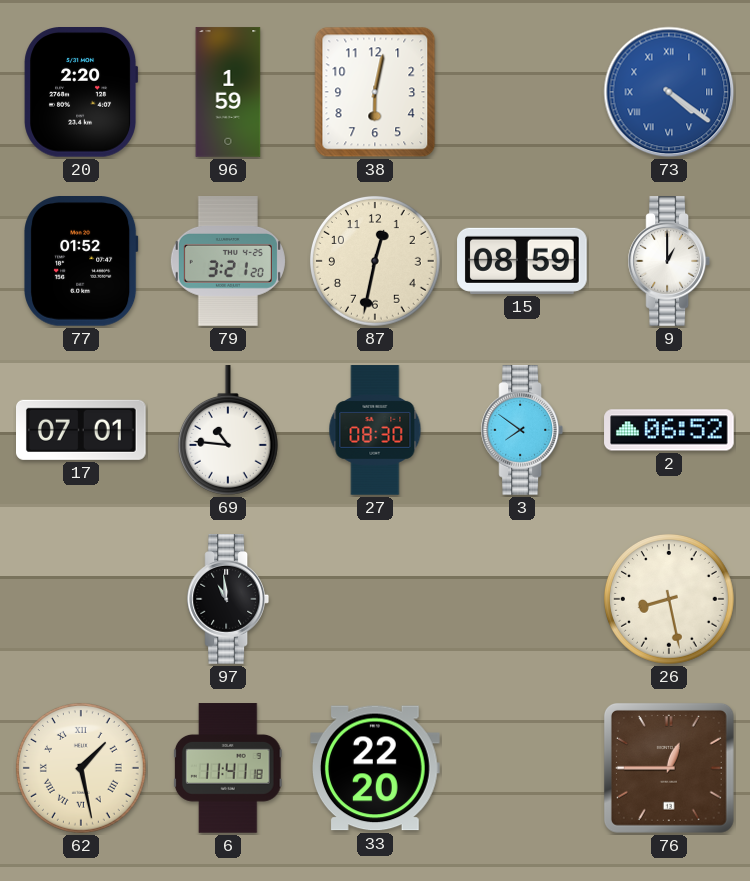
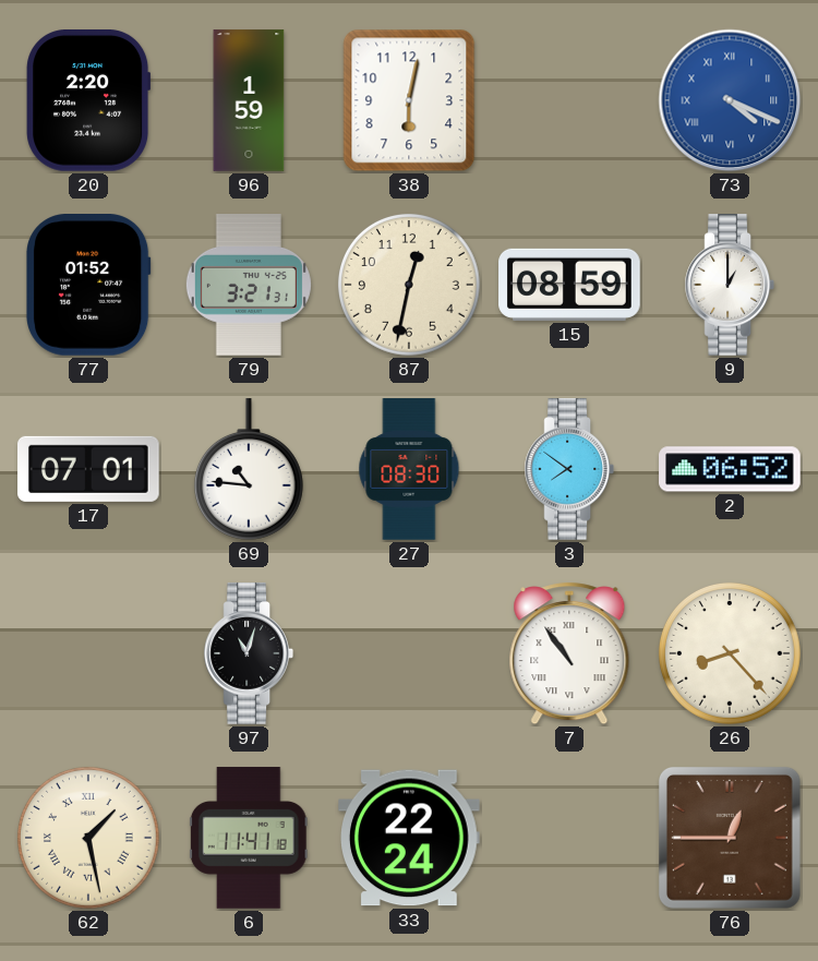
73: 4:21 -> 4:19 (730, 100)
79: 3:21:20 -> 3:21:31 (249, 285)
97: 10:59 -> 11:03 (248, 653)
7: none -> 10:54 (569, 653)
26: 8:28 -> 8:23 (730, 653)
33: 22:20 -> 22:24 (410, 838)
